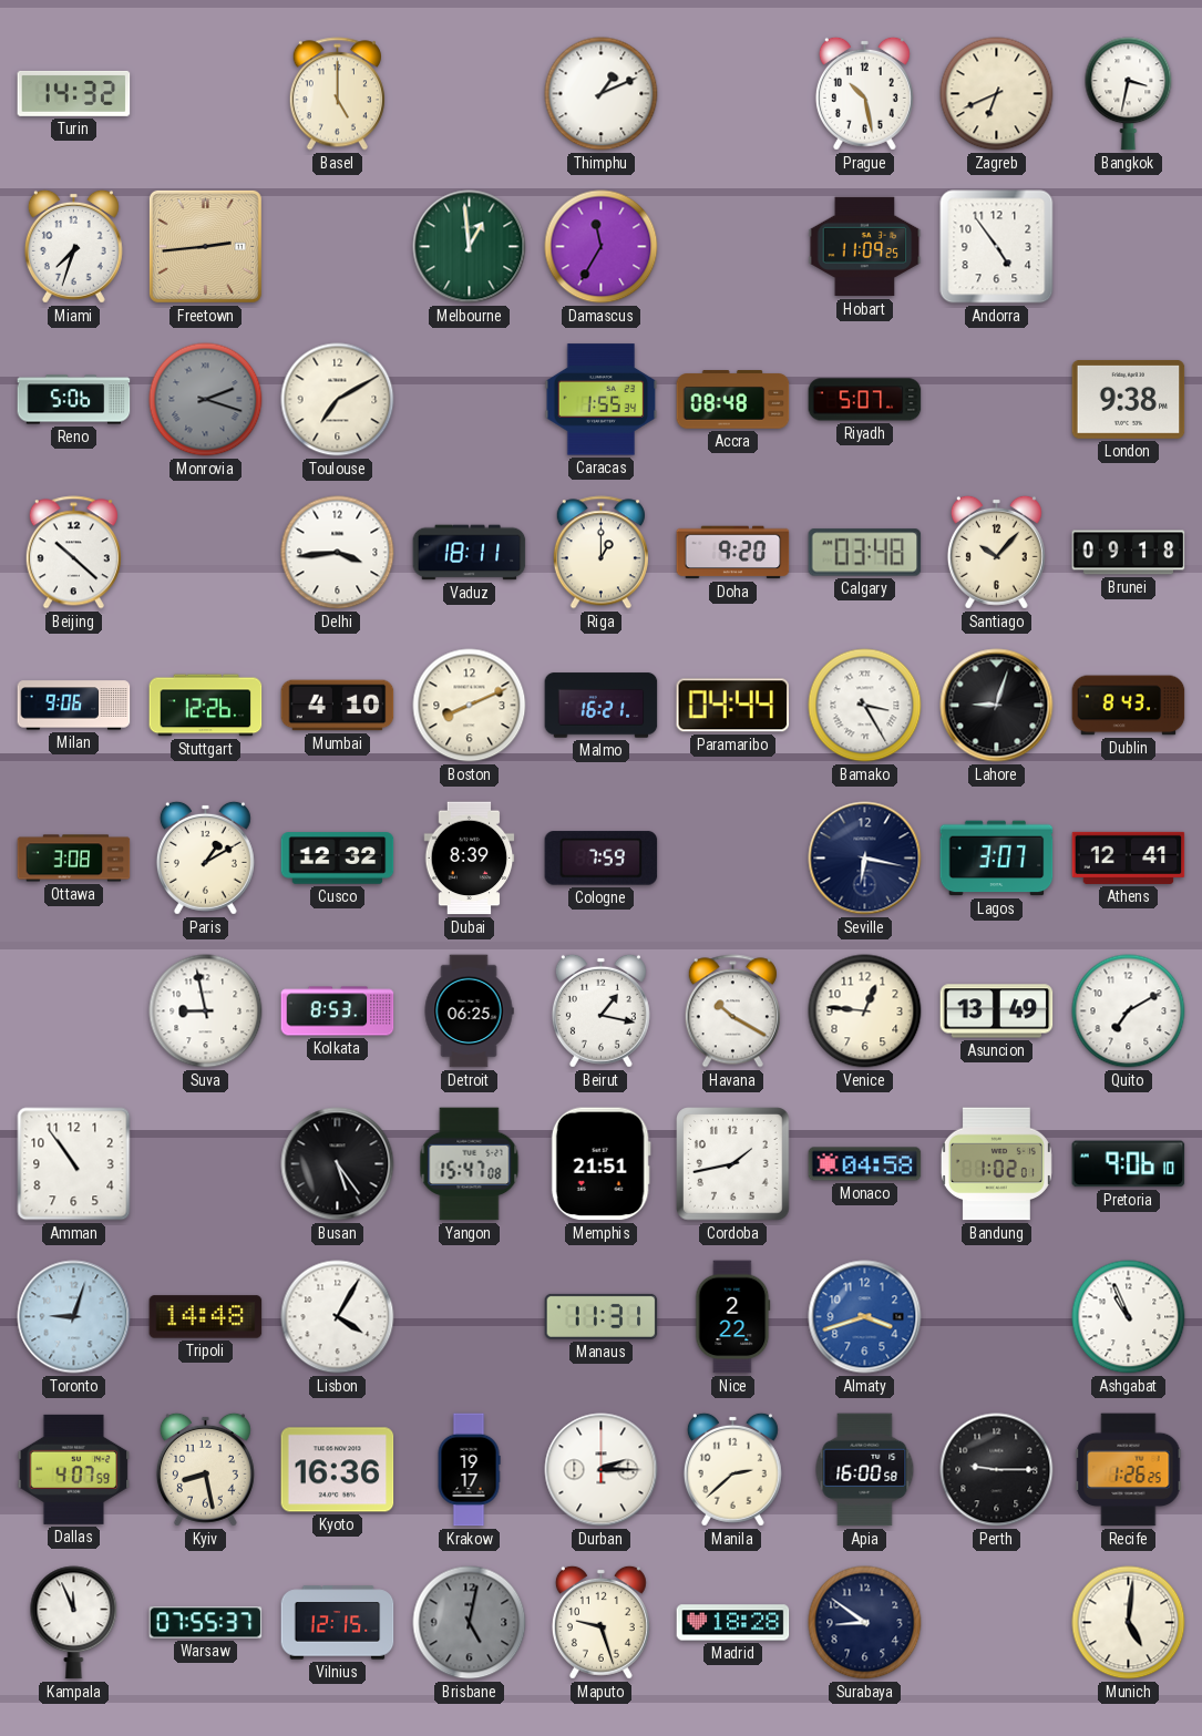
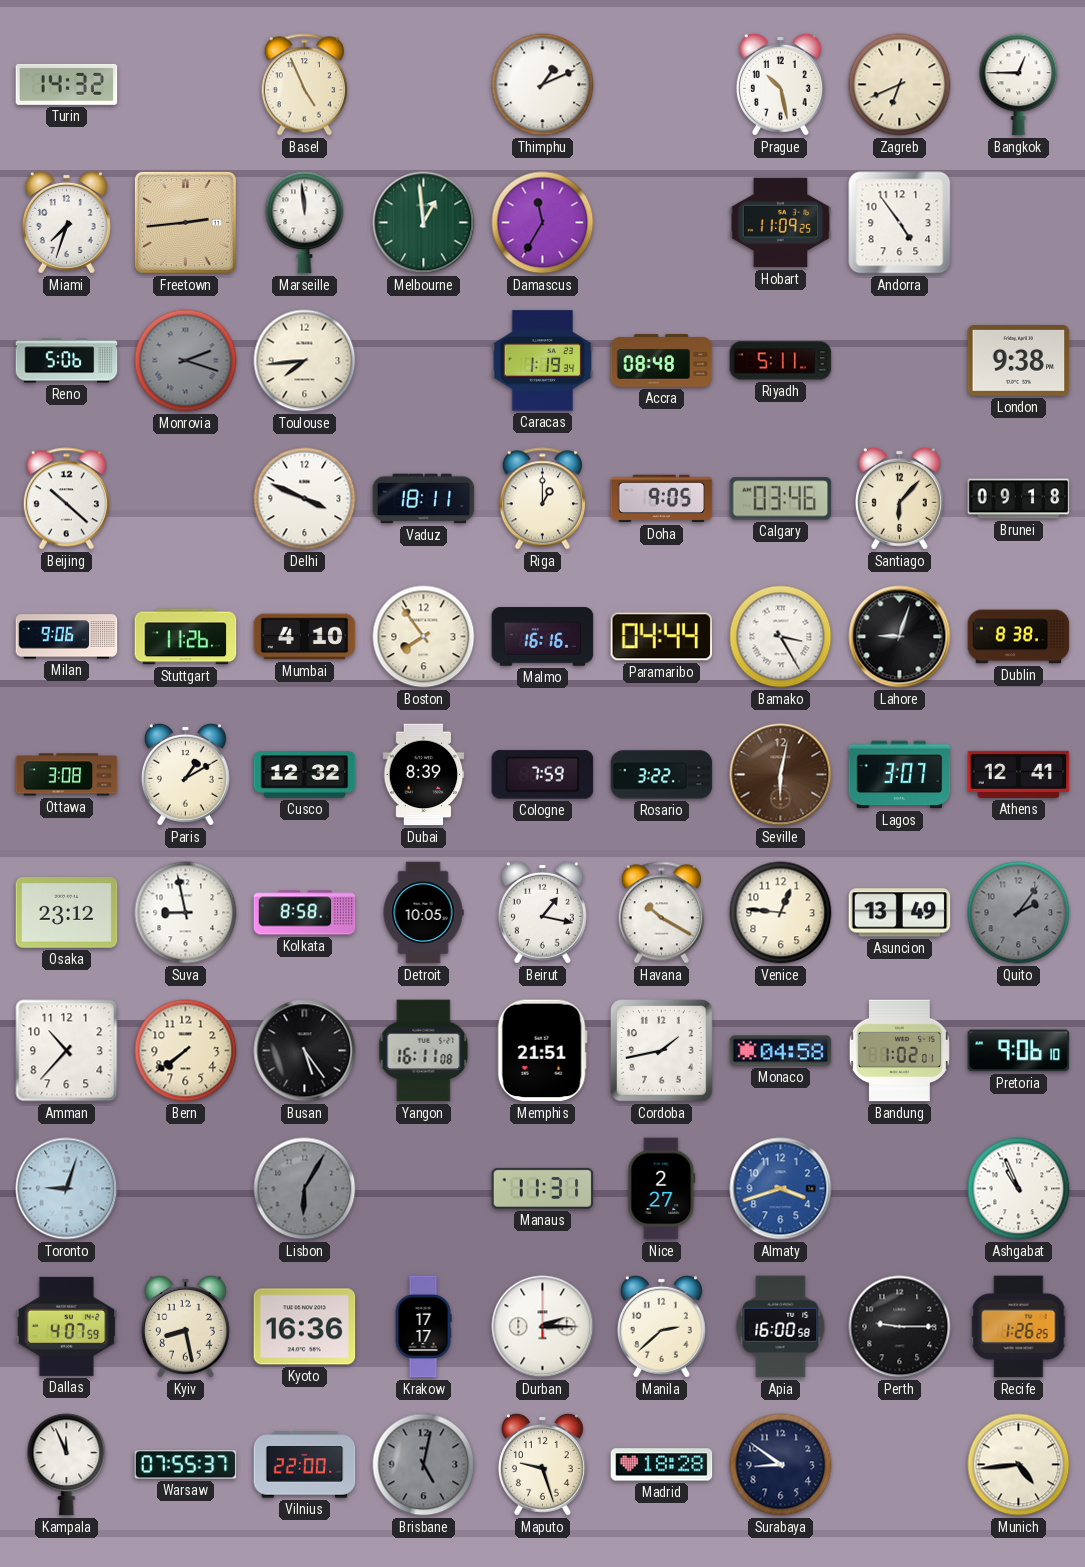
Basel: 5:00 -> 4:56 (304, 85)
Bangkok: 3:32 -> 12:45 (1019, 85)
Marseille: none -> 11:59 (305, 223)
Toulouse: 7:10 -> 7:44 (305, 361)
Caracas: 1:55 -> 1:19 (543, 361)
Riyadh: 5:07 -> 5:11 (781, 361)
Delhi: 3:44 -> 3:49 (305, 499)
Doha: 9:20 -> 9:05 (662, 499)
Calgary: 03:48 -> 03:46 (781, 499)
Santiago: 10:07 -> 6:07 (899, 498)
Stuttgart: 12:26 -> 11:26 (186, 637)
Boston: 8:11 -> 7:54 (424, 637)
Malmo: 16:21 -> 16:16 (543, 637)
Dublin: 8:43 -> 8:38 (1019, 637)
Rosario: none -> 3:22 (662, 775)
Seville: 6:17 -> 6:02 (781, 775)
Seville dial: navy -> brown (781, 775)
Osaka: none -> 23:12 (67, 913)
Kolkata: 8:53 -> 8:58 (305, 913)
Detroit: 06:25 -> 10:05 (423, 913)
Quito: 7:10 -> 2:06 (1019, 913)
Quito dial: white -> grey (1019, 913)
Amman: 10:54 -> 10:37 (67, 1051)
Bern: none -> 7:39 (186, 1051)
Yangon: 15:47 -> 16:11 (424, 1051)
Tripoli: 14:48 -> none (206, 1317)
Lisbon: 4:05 -> 6:05 (305, 1189)
Lisbon dial: white -> grey (305, 1189)
Nice: 2:22 -> 2:27 (662, 1189)
Krakow: 19:17 -> 17:17 (423, 1327)
Vilnius: 12:15 -> 22:00 (305, 1465)
Munich: 5:01 -> 4:44 (1019, 1465)
